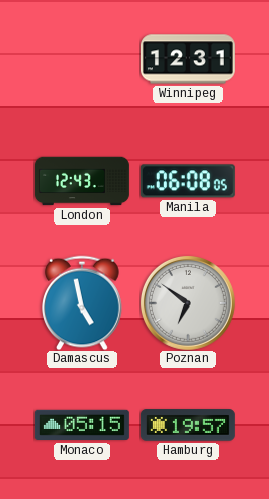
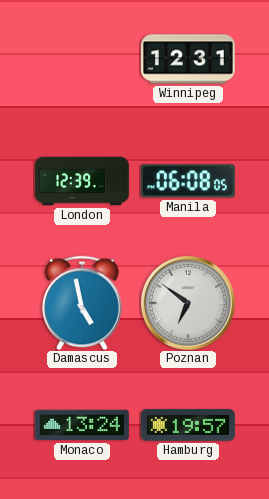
London: 12:43 -> 12:39 (82, 181)
Monaco: 05:15 -> 13:24 (82, 425)
